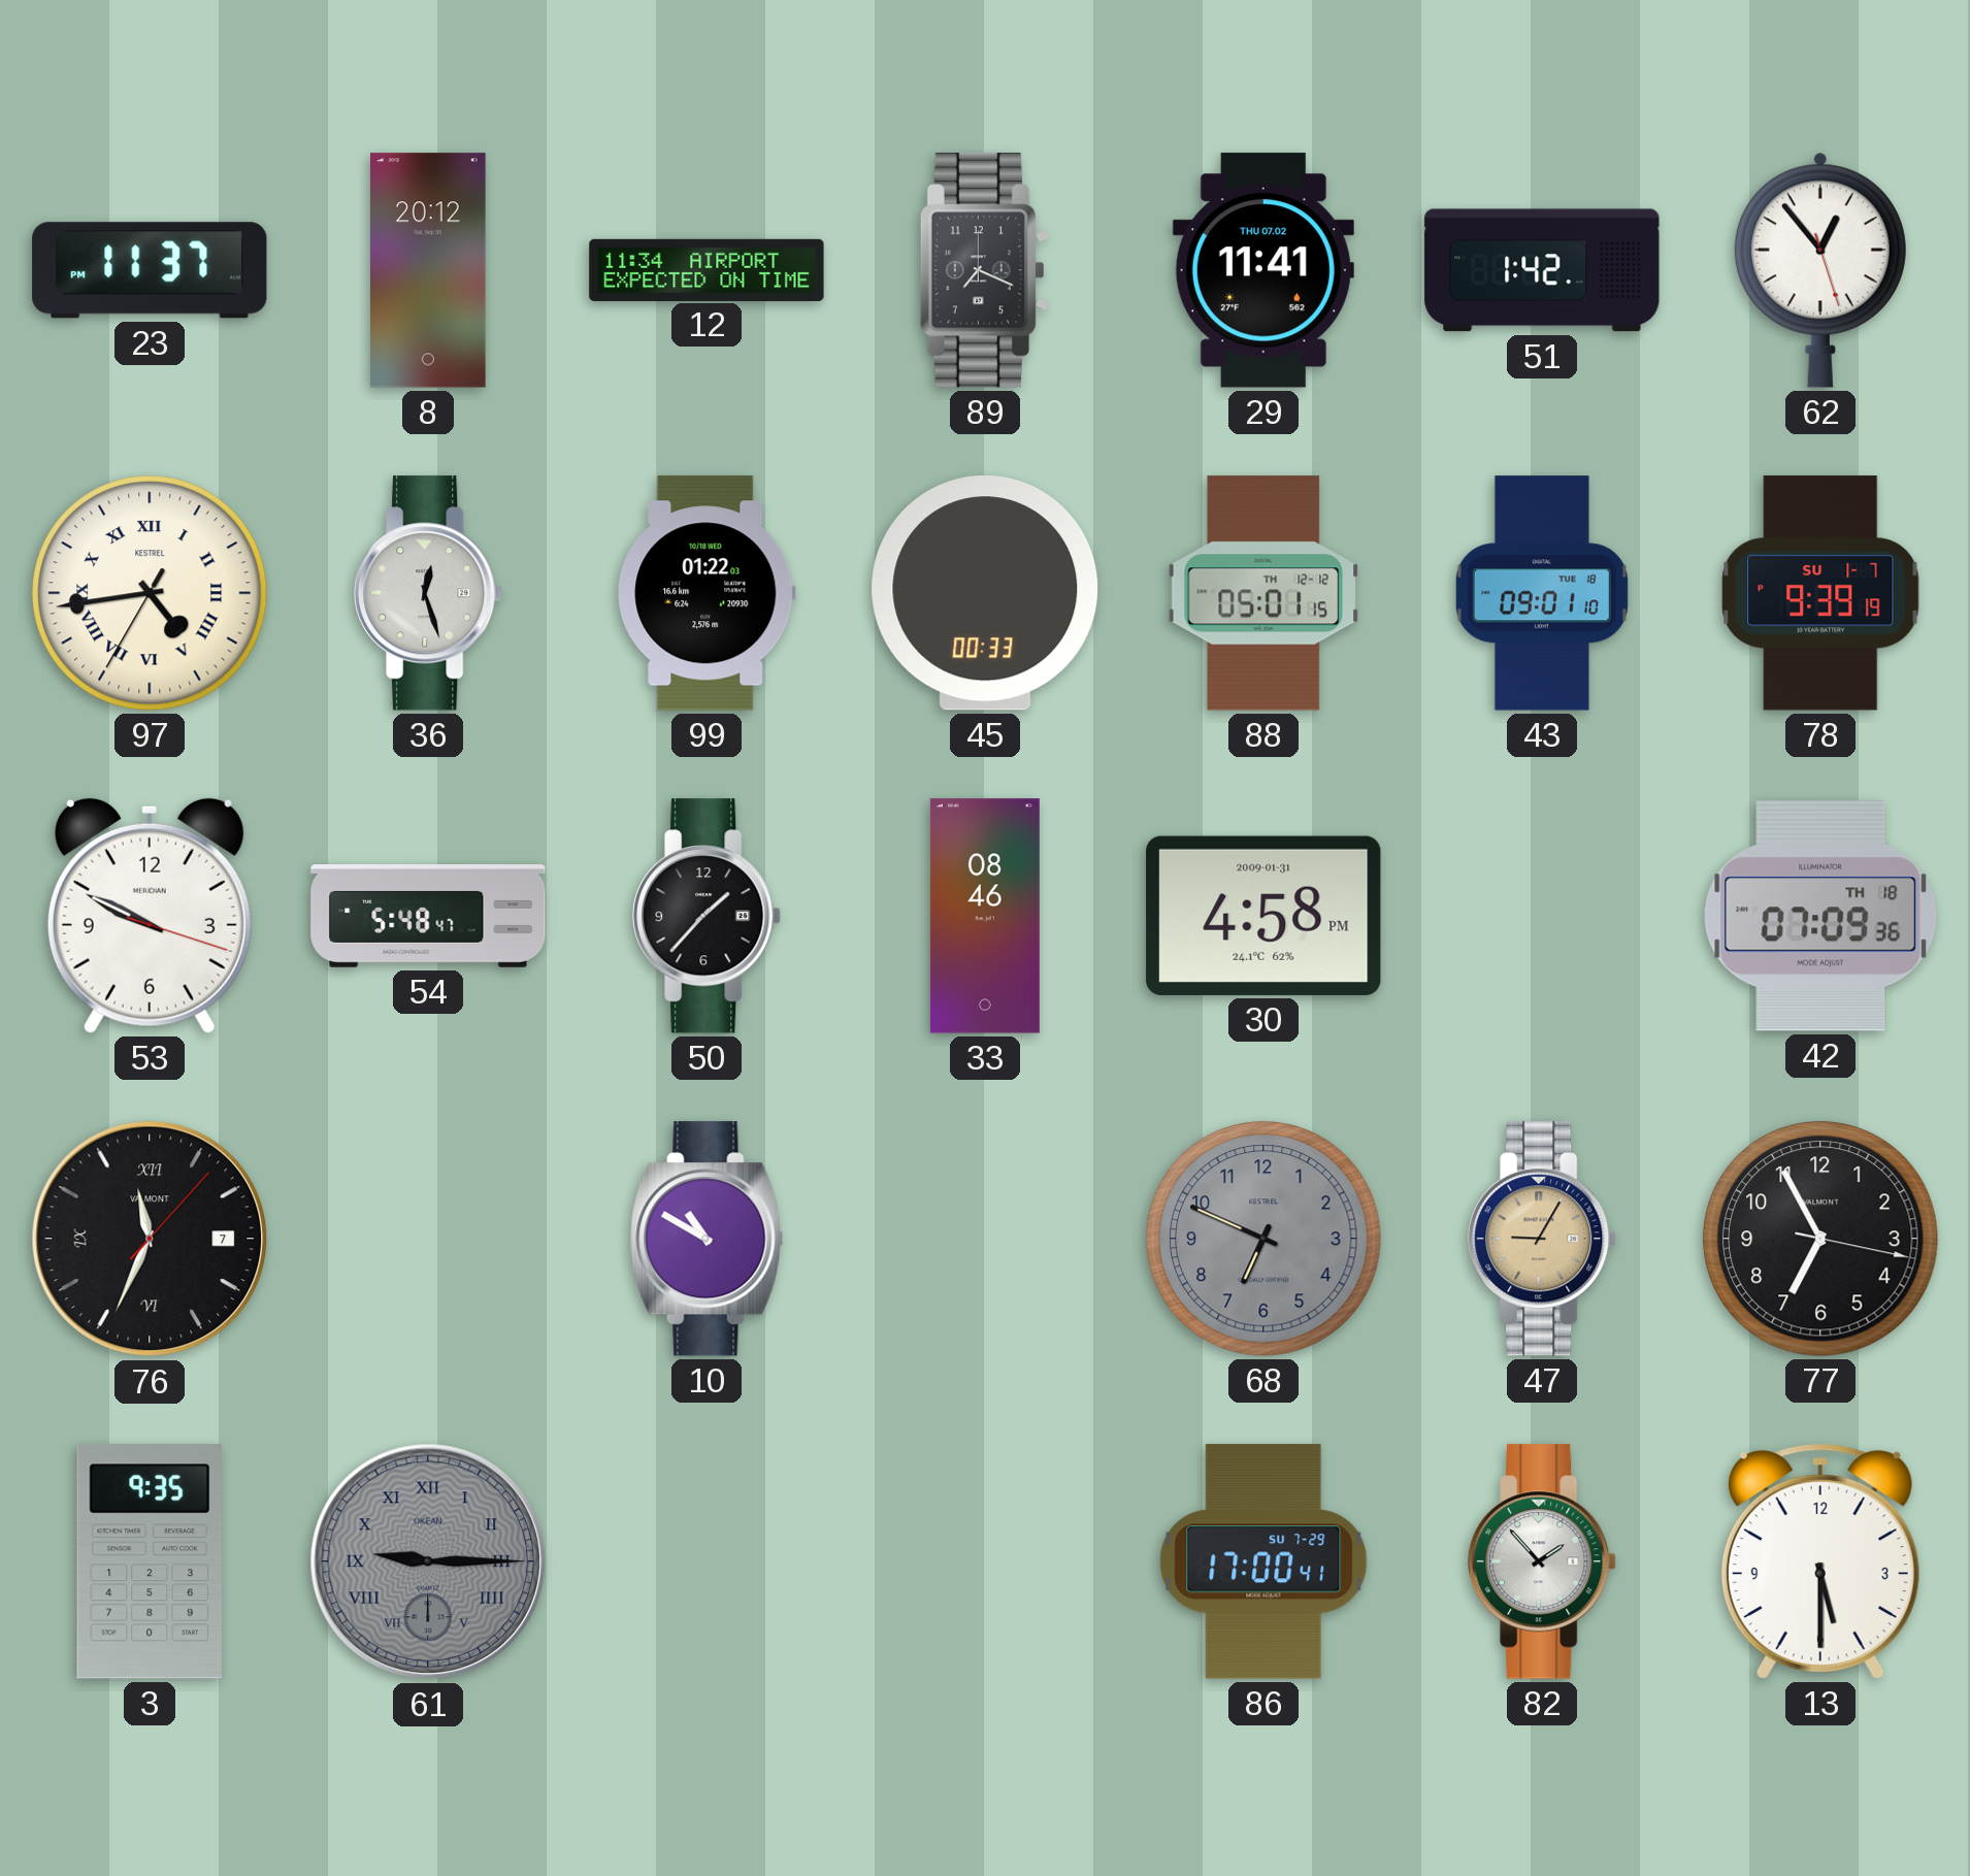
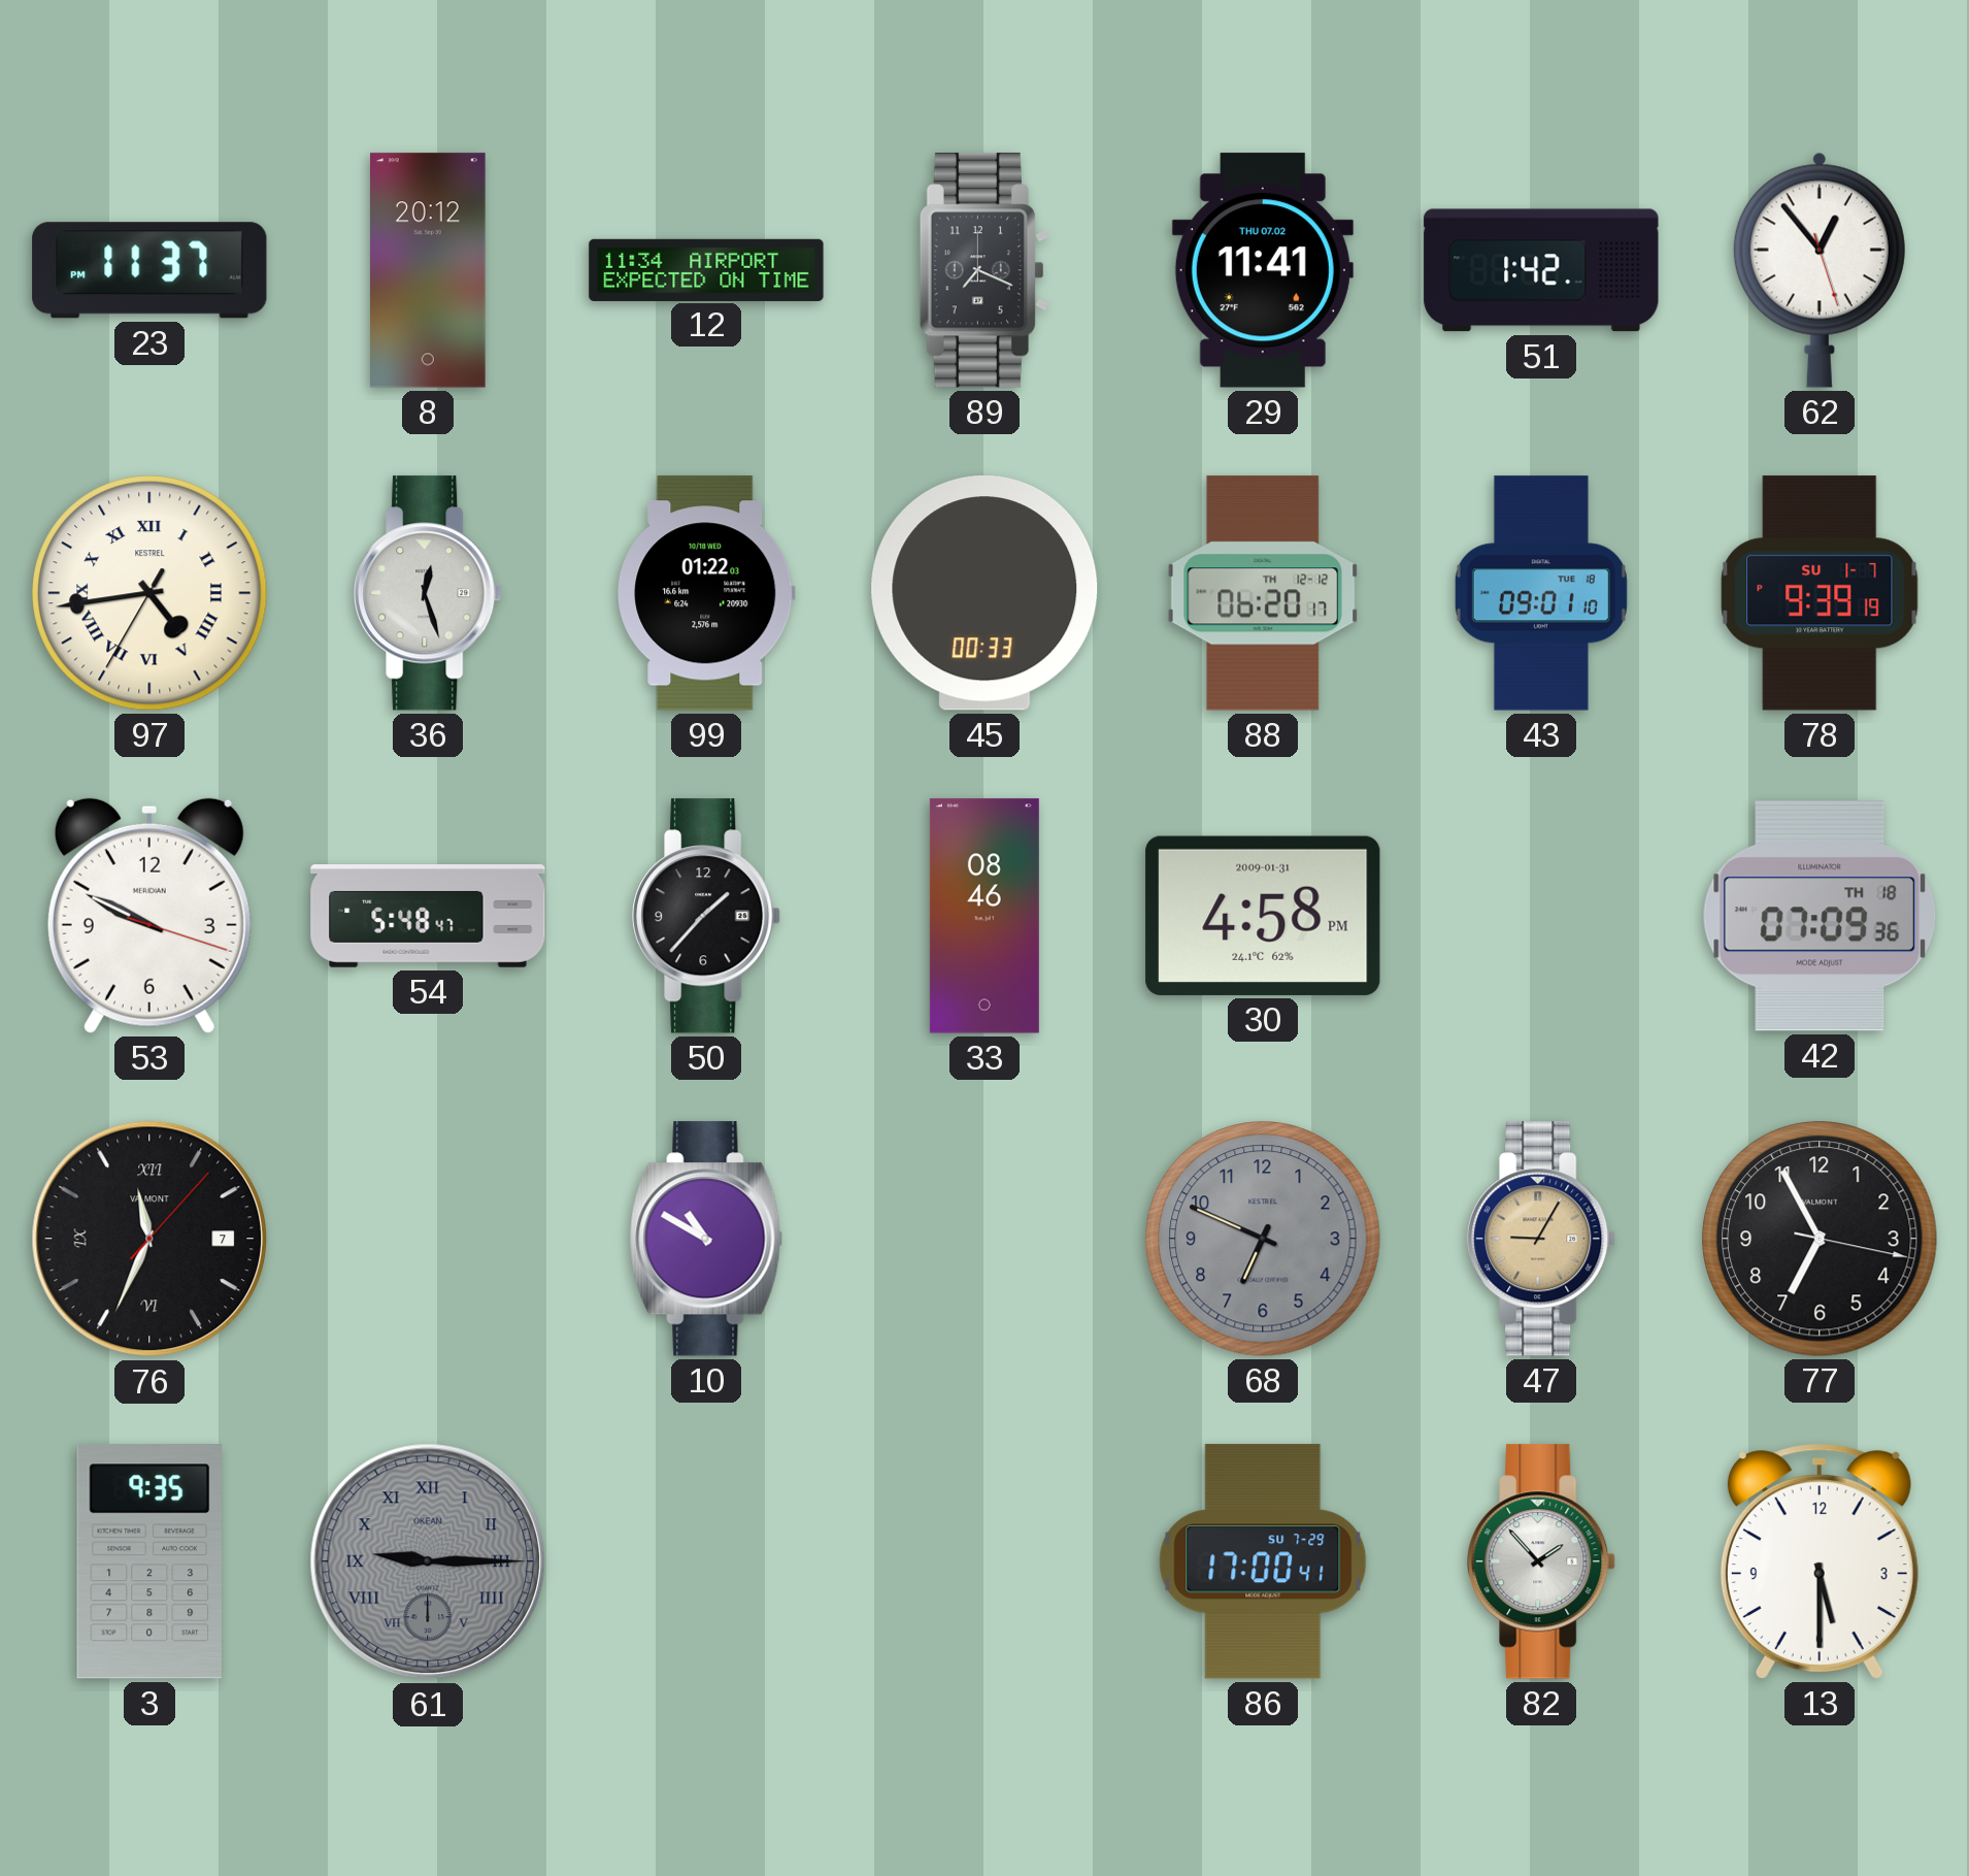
88: 05:01 -> 06:20 (1263, 593)
